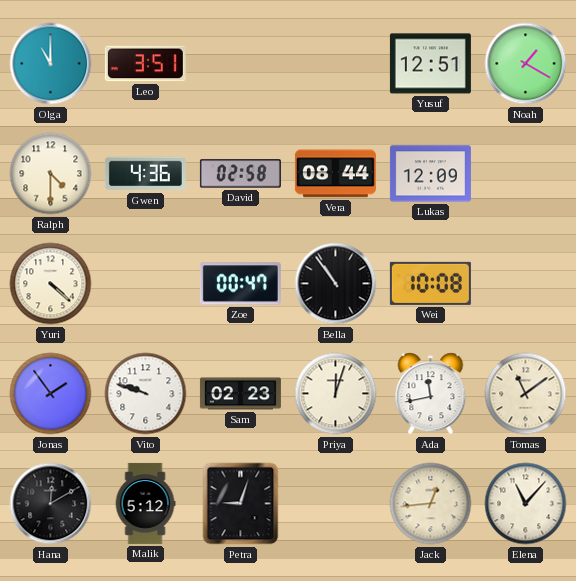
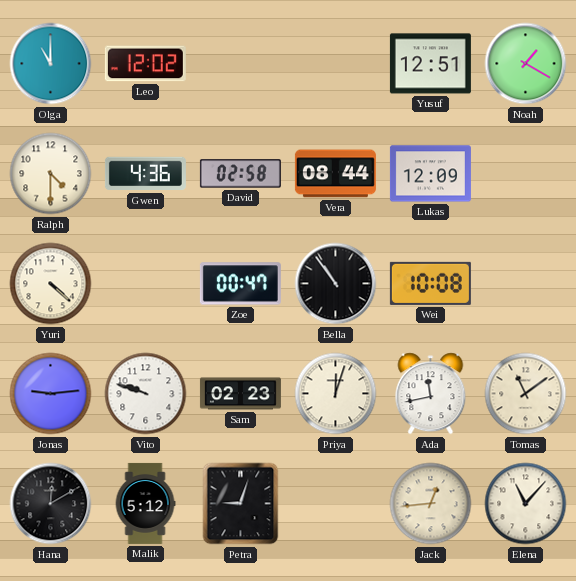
Leo: 3:51 -> 12:02 (145, 64)
Jonas: 1:54 -> 9:14 (51, 394)
